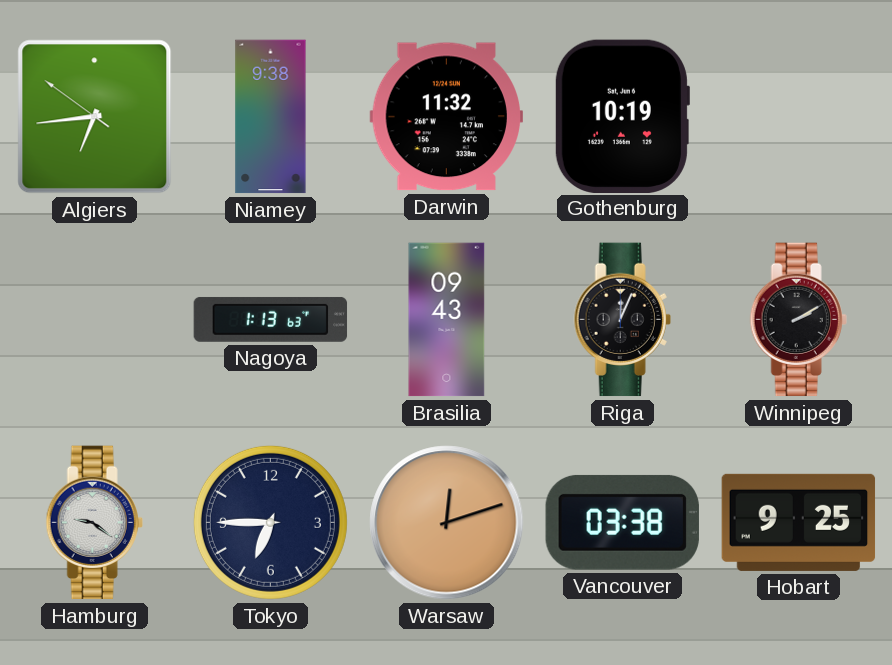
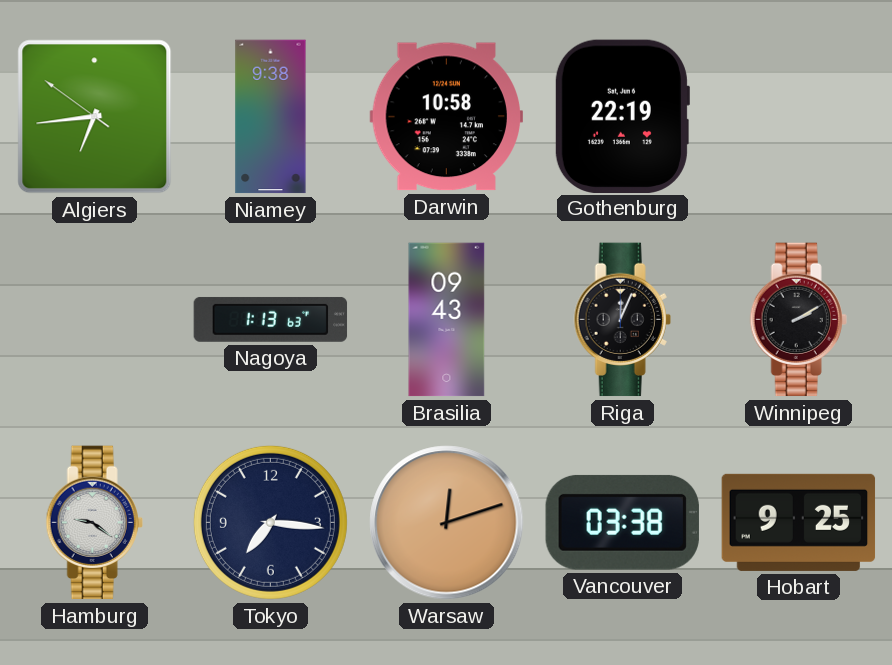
Darwin: 11:32 -> 10:58 (446, 117)
Gothenburg: 10:19 -> 22:19 (622, 116)
Tokyo: 6:45 -> 7:16 (270, 522)
